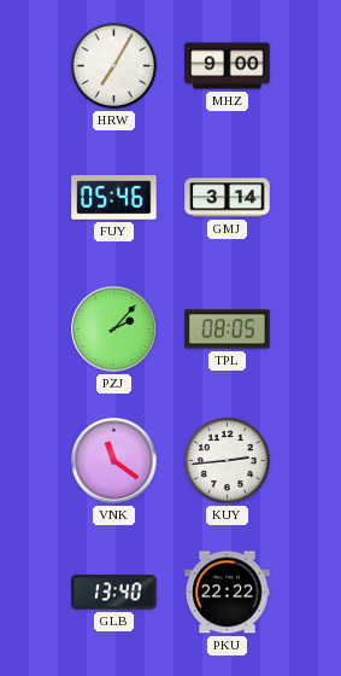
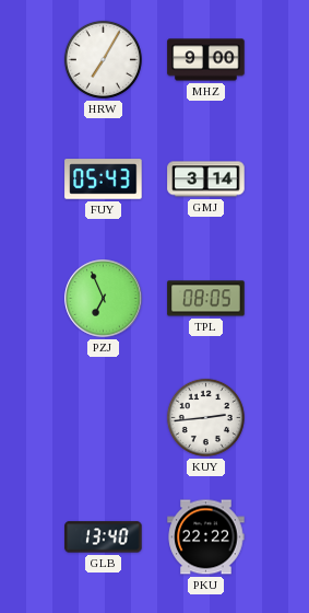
FUY: 05:46 -> 05:43 (104, 180)
PZJ: 2:07 -> 6:56 (104, 299)
VNK: 11:21 -> none (114, 461)
